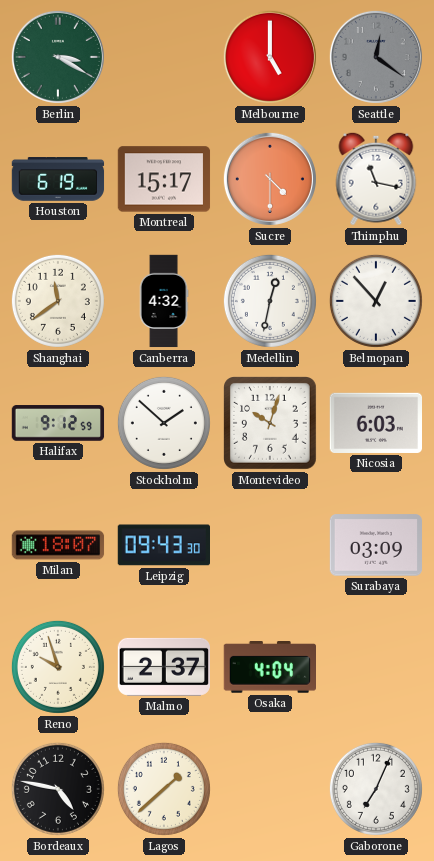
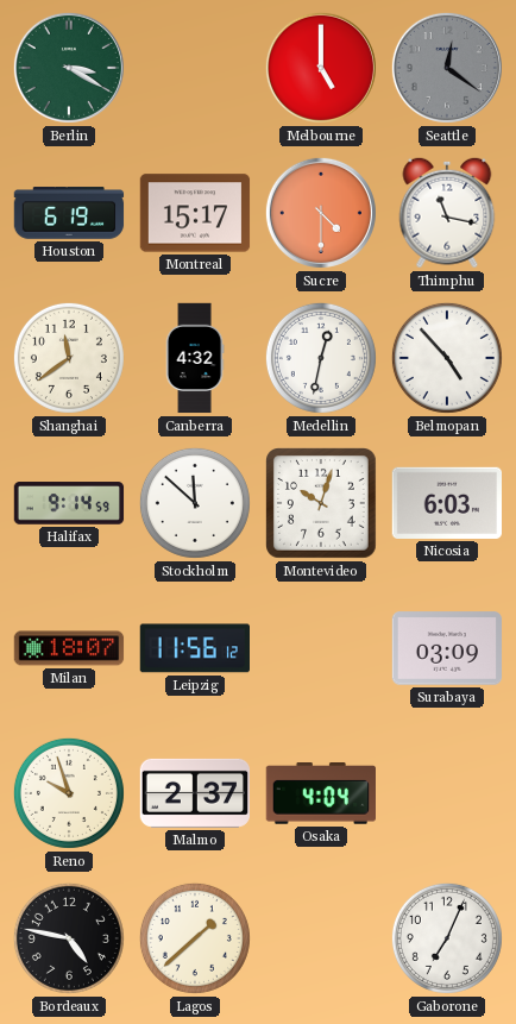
Belmopan: 12:53 -> 4:53 (447, 358)
Halifax: 9:12 -> 9:14 (69, 503)
Stockholm: 1:52 -> 11:52 (195, 503)
Leipzig: 09:43 -> 11:56 (194, 648)
